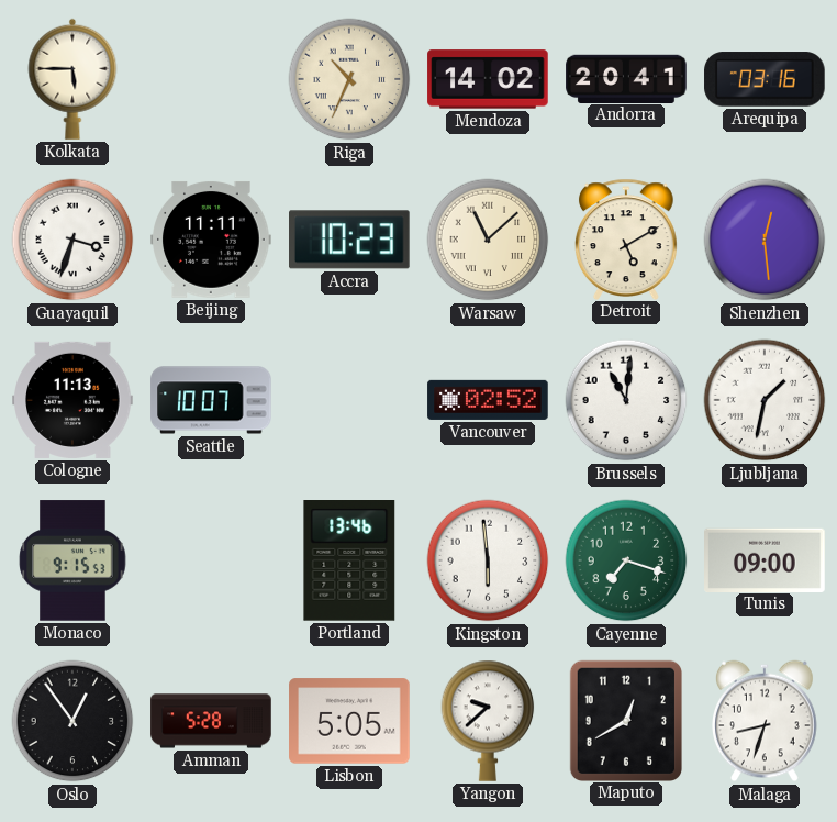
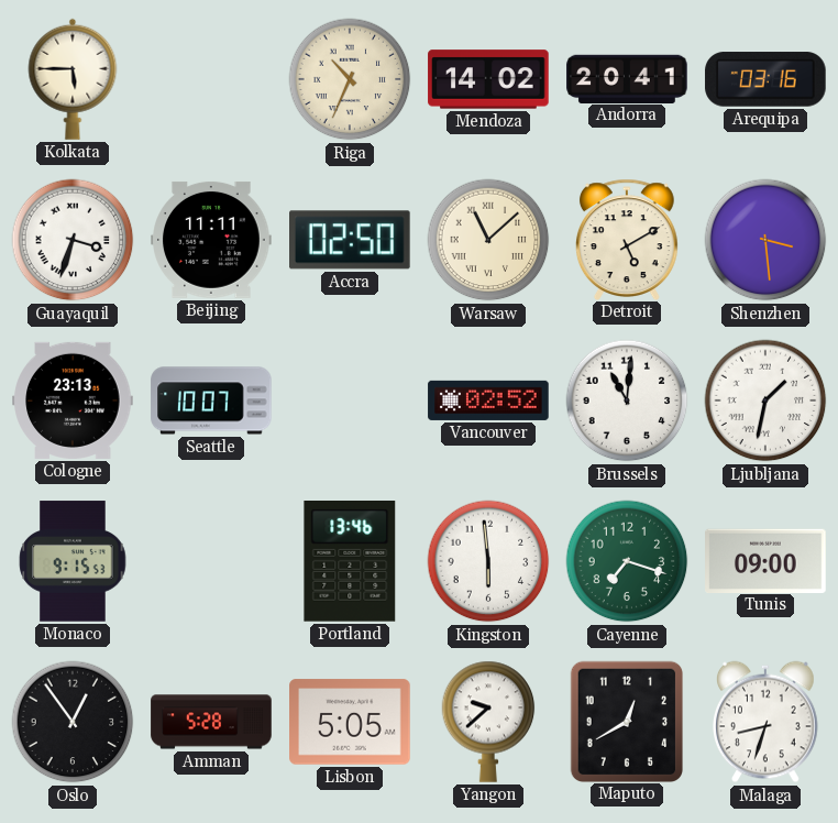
Accra: 10:23 -> 02:50 (351, 240)
Shenzhen: 12:29 -> 3:29 (765, 240)
Cologne: 11:13 -> 23:13 (73, 400)
